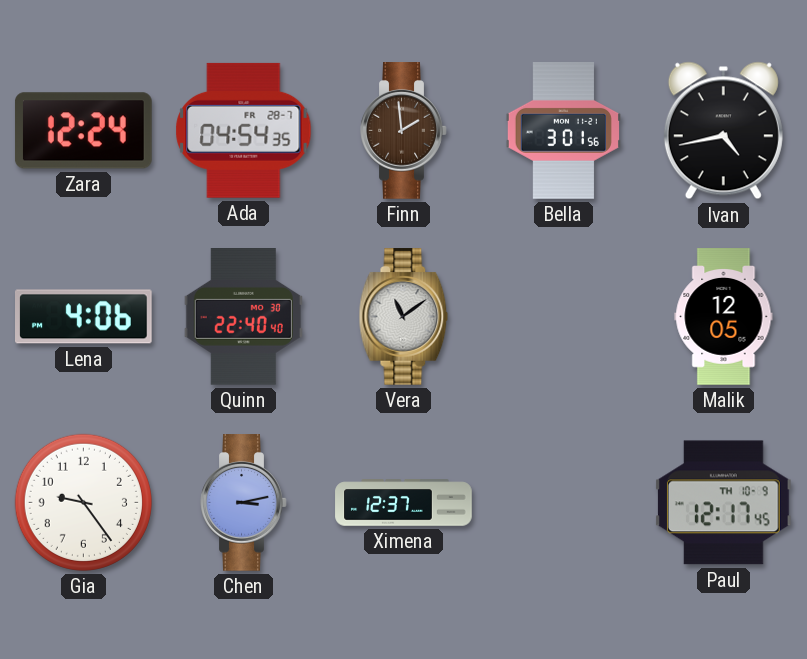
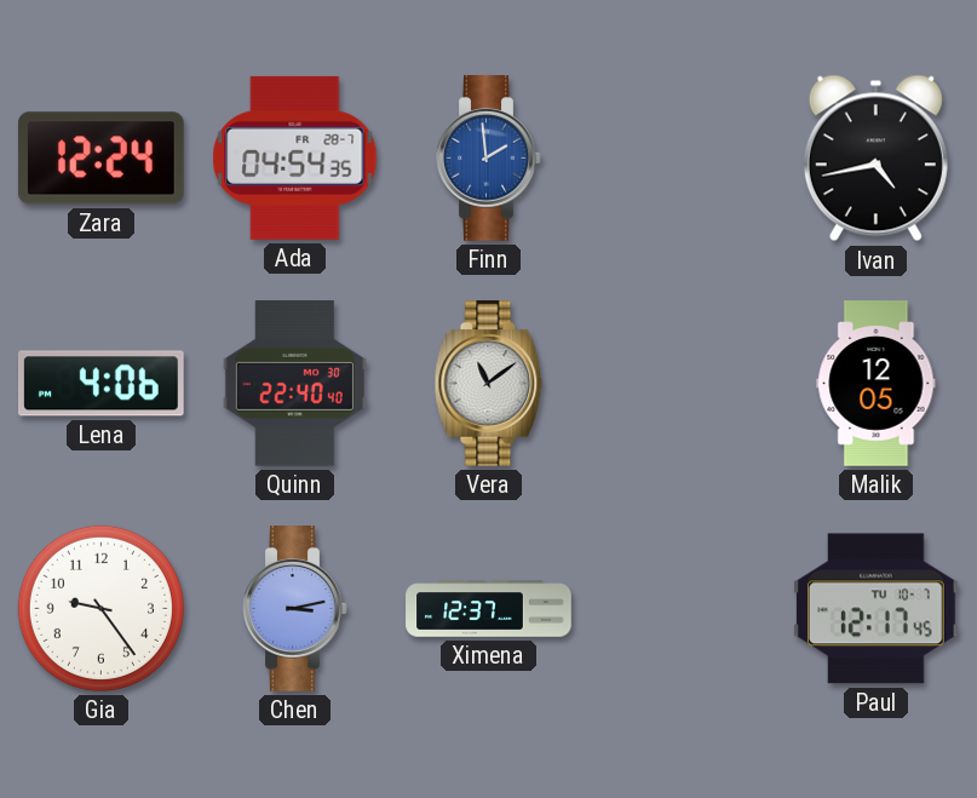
Finn dial: brown -> blue (489, 159)
Bella: 3:01 -> none (563, 131)
Paul date: TH 10-9 -> TU 10-7 (875, 609)
